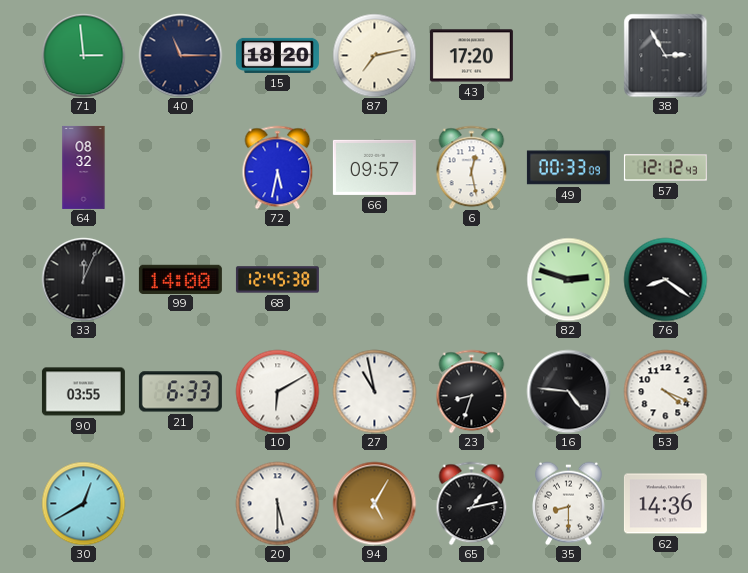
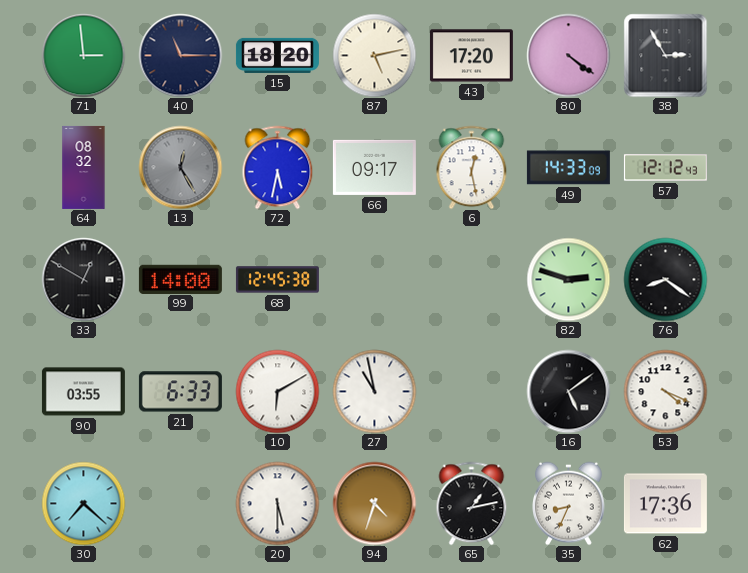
87: 7:13 -> 5:13 (374, 55)
80: none -> 4:21 (568, 55)
13: none -> 12:25 (180, 167)
66: 09:57 -> 09:17 (374, 167)
49: 00:33 -> 14:33 (568, 168)
33: 12:04 -> 12:50 (83, 279)
23: 8:33 -> none (472, 391)
16: 4:46 -> 5:09 (568, 391)
30: 12:40 -> 7:22 (83, 503)
94: 5:05 -> 4:33 (374, 503)
35: 8:30 -> 8:34 (569, 503)
62: 14:36 -> 17:36 (665, 504)
